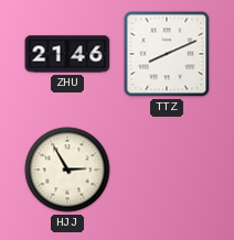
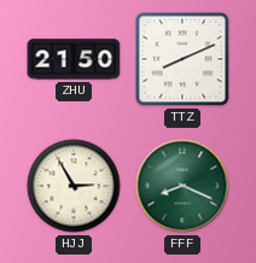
ZHU: 21:46 -> 21:50 (74, 59)
FFF: none -> 8:19 (182, 186)
